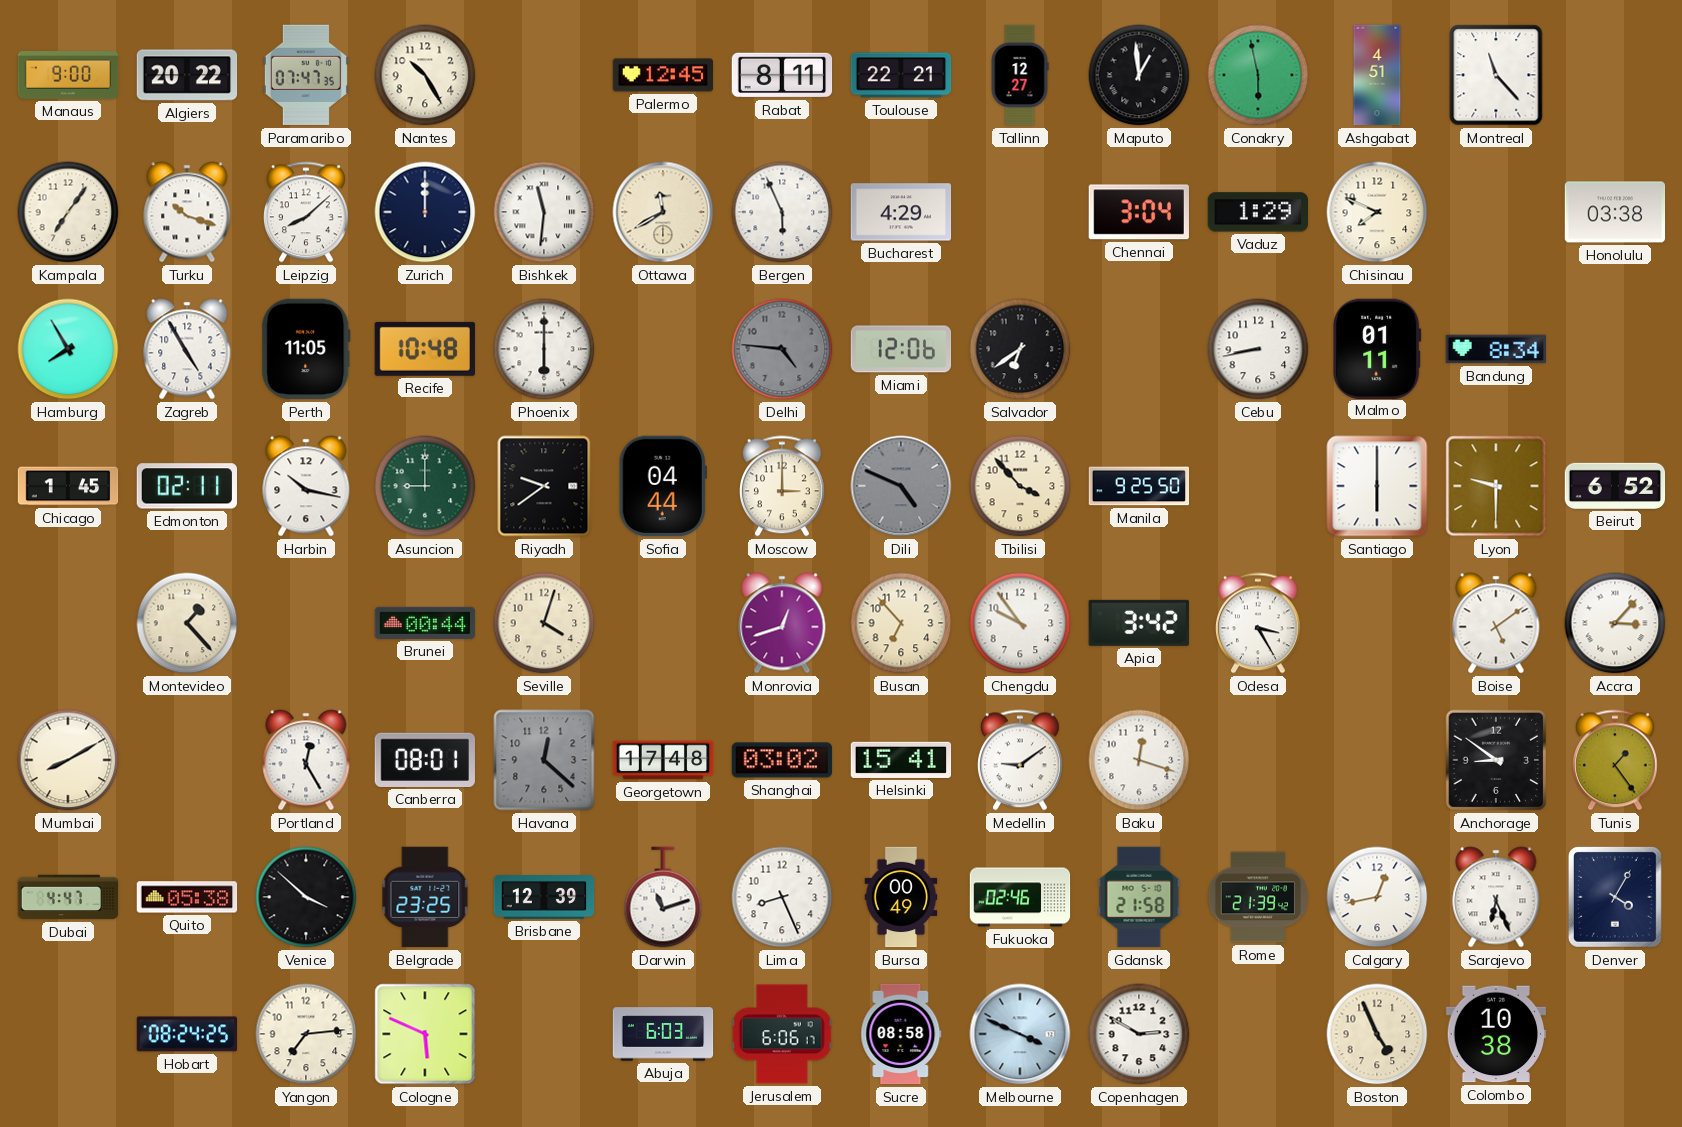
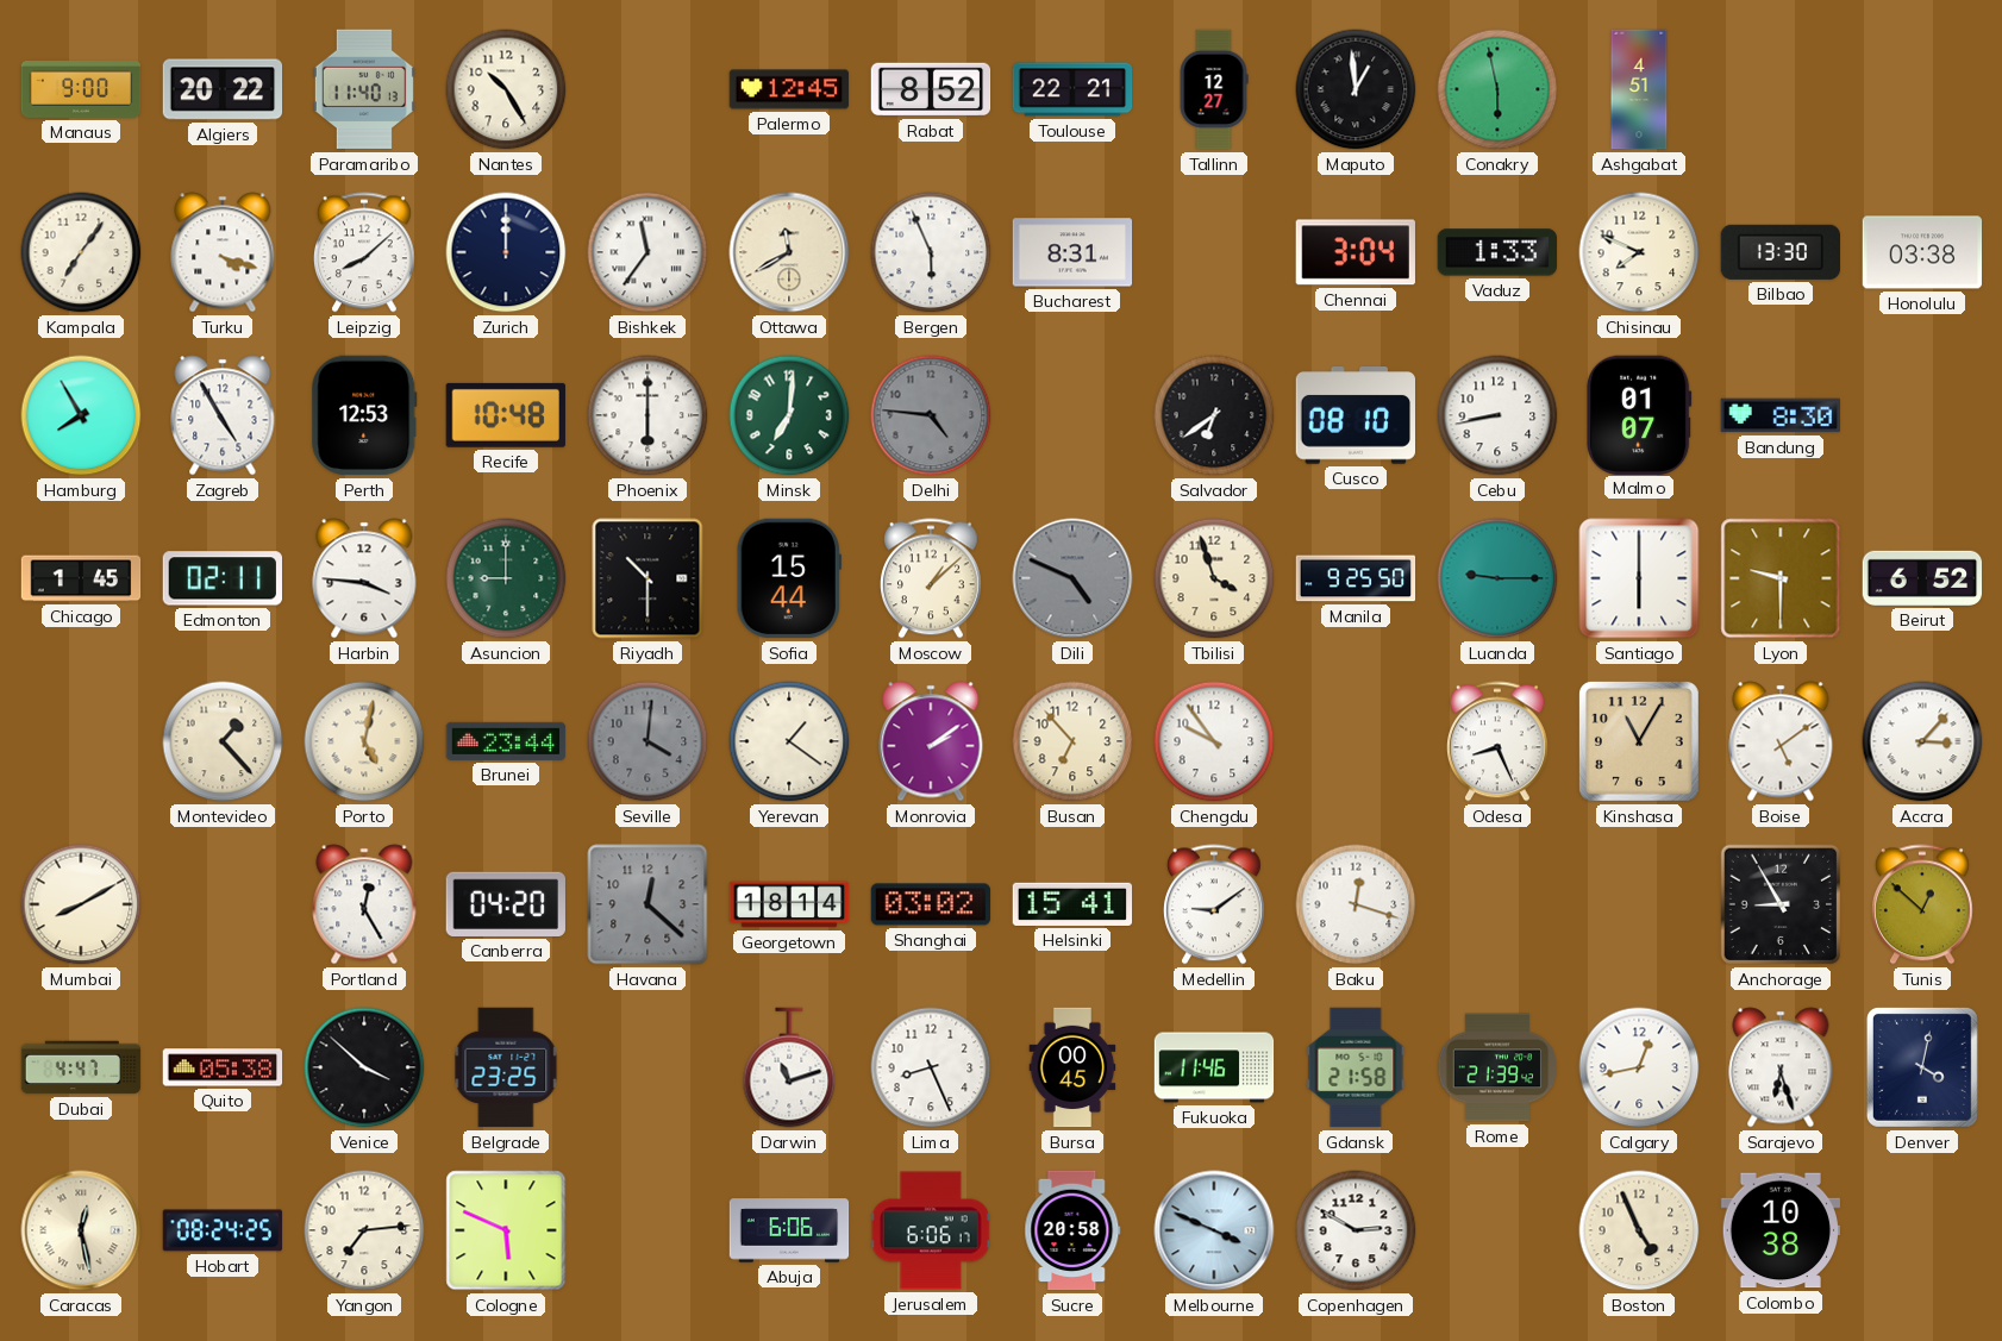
Paramaribo: 07:47 -> 11:40 (364, 89)
Rabat: 8:11 -> 8:52 (931, 89)
Montreal: 11:23 -> none (1496, 75)
Turku: 10:18 -> 4:18 (223, 252)
Bishkek: 11:31 -> 11:36 (647, 252)
Bucharest: 4:29 -> 8:31 (1072, 252)
Vaduz: 1:29 -> 1:33 (1497, 252)
Bilbao: none -> 13:30 (1779, 252)
Perth: 11:05 -> 12:53 (364, 415)
Minsk: none -> 7:01 (789, 415)
Miami: 12:06 -> none (901, 349)
Cusco: none -> 08:10 (1355, 416)
Malmo: 01:11 -> 01:07 (1639, 414)
Bandung: 8:34 -> 8:30 (1781, 415)
Harbin: 10:17 -> 3:46 (364, 578)
Riyadh: 9:39 -> 10:30 (647, 578)
Sofia: 04:44 -> 15:44 (789, 578)
Moscow: 3:00 -> 1:08 (931, 578)
Tbilisi: 3:53 -> 3:57 (1214, 578)
Luanda: none -> 9:15 (1497, 578)
Porto: none -> 5:02 (364, 741)
Brunei: 00:44 -> 23:44 (506, 741)
Seville: 4:03 -> 4:01 (647, 741)
Seville dial: cream -> grey (647, 741)
Yerevan: none -> 1:21 (789, 741)
Monrovia: 12:42 -> 2:09 (931, 741)
Apia: 3:42 -> none (1139, 623)
Odesa: 3:25 -> 8:26 (1497, 741)
Kinshasa: none -> 11:05 (1639, 741)
Canberra: 08:01 -> 04:20 (506, 904)
Georgetown: 17:48 -> 18:14 (789, 904)
Anchorage: 8:51 -> 8:55 (1781, 904)
Tunis: 1:24 -> 12:52 (1922, 904)
Brisbane: 12:39 -> none (544, 897)
Bursa: 00:49 -> 00:45 (1072, 1067)
Fukuoka: 02:46 -> 11:46 (1214, 1067)
Sarajevo: 6:26 -> 6:27 (1781, 1067)
Denver: 4:05 -> 4:02 (1922, 1067)
Caracas: none -> 12:28 (81, 1230)
Abuja: 6:03 -> 6:06 (789, 1230)
Sucre: 08:58 -> 20:58 (1072, 1230)
